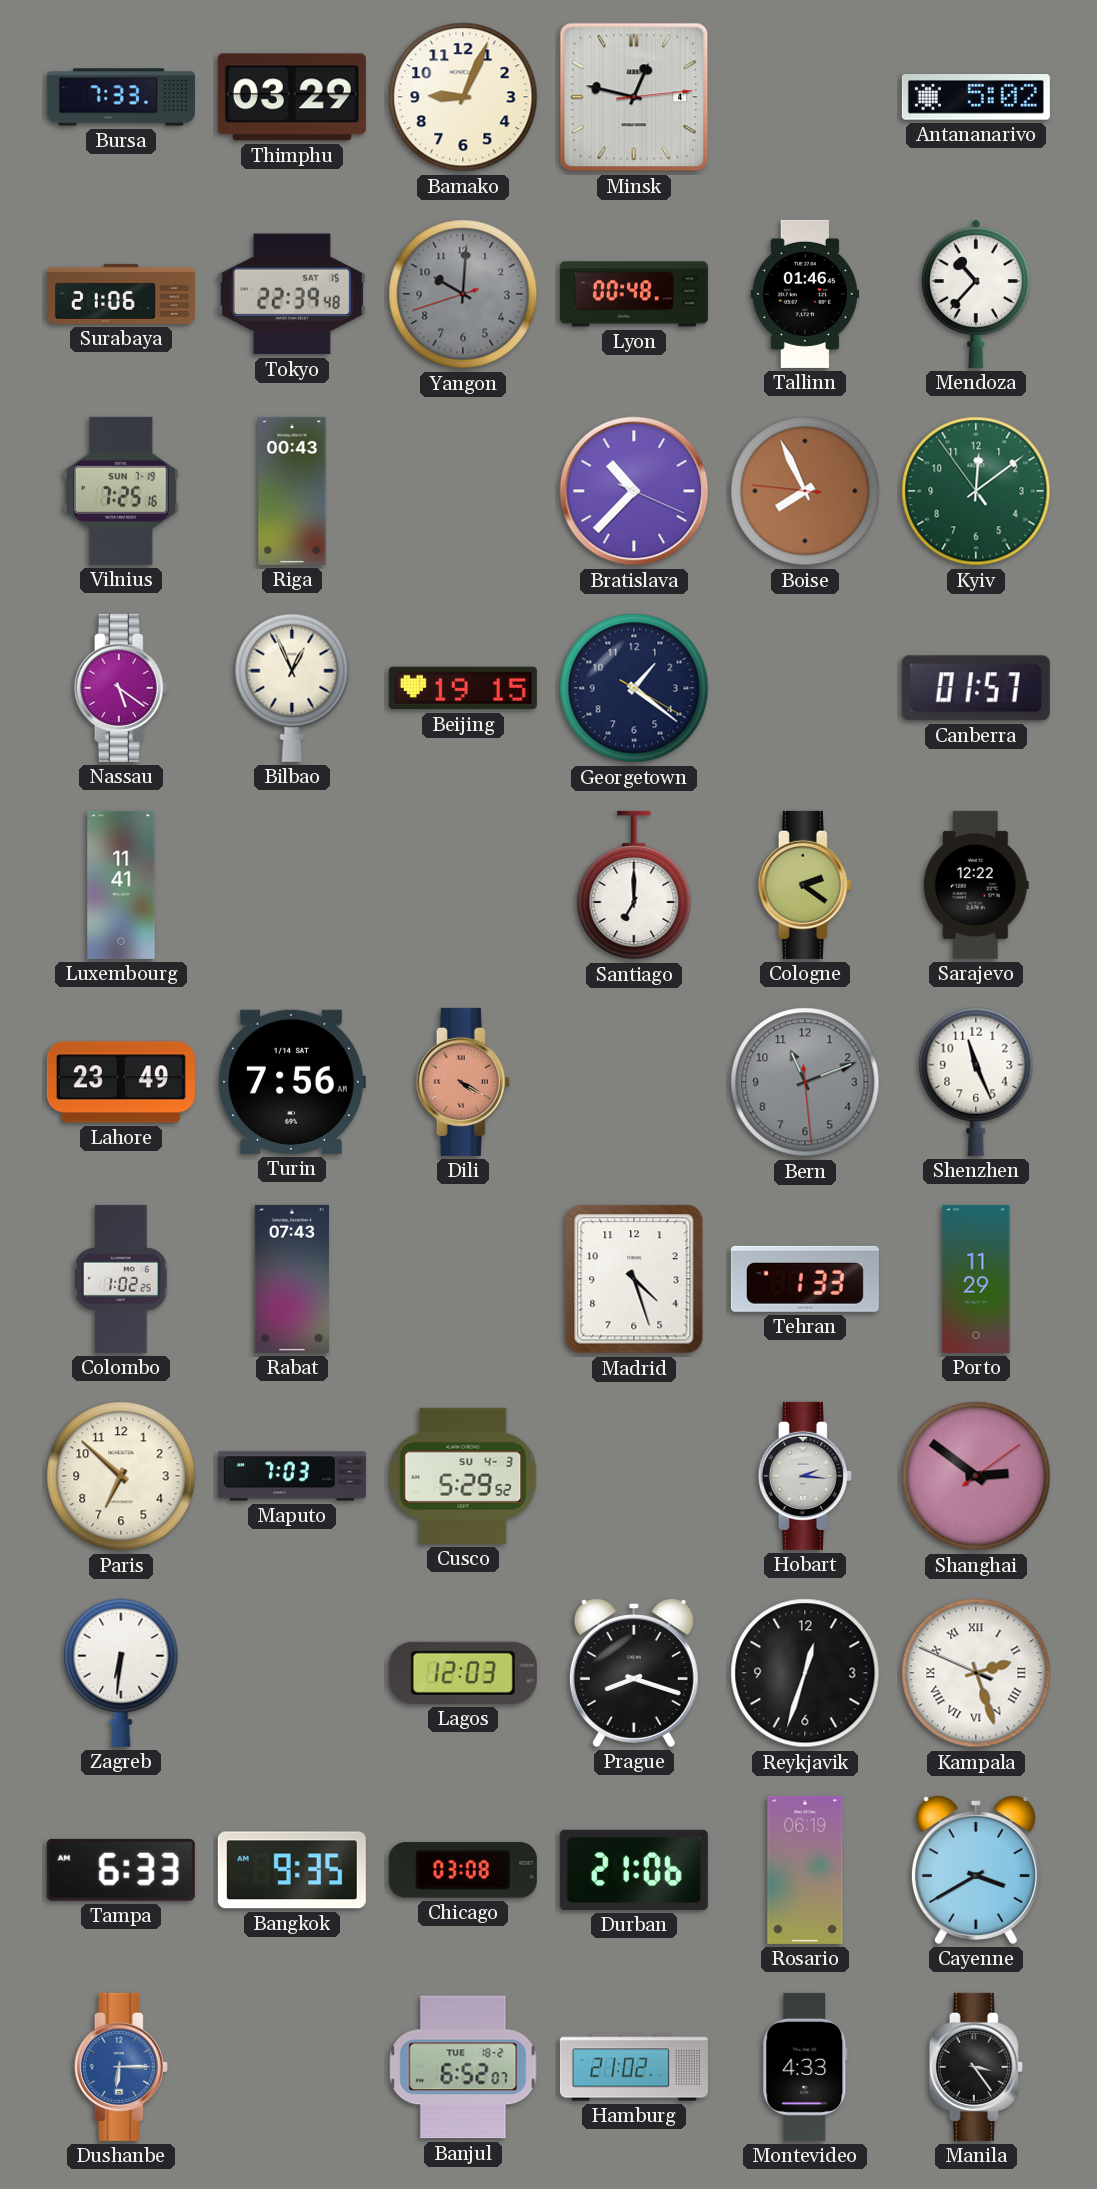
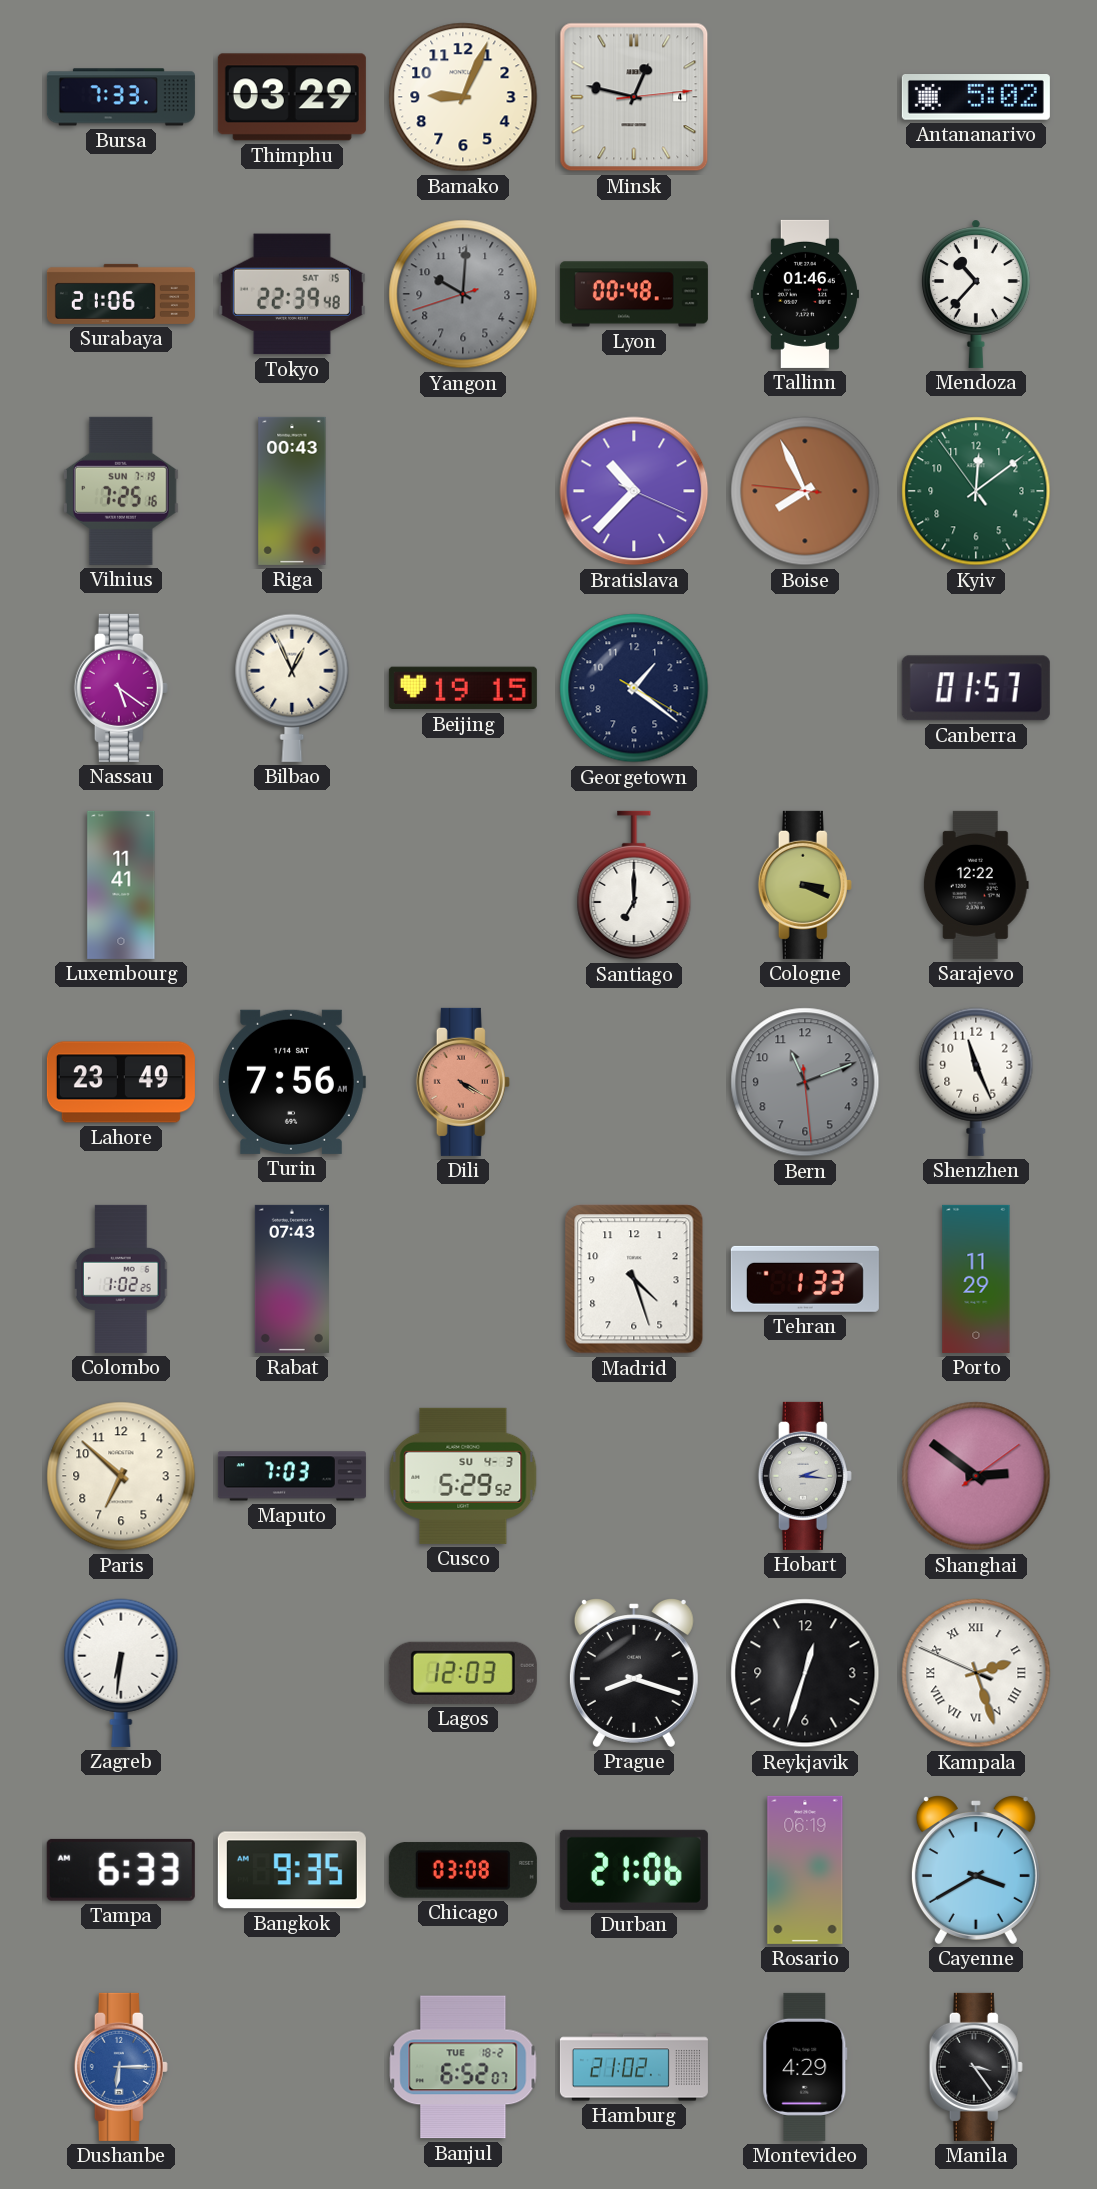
Cologne: 2:21 -> 3:19 (805, 885)
Montevideo: 4:33 -> 4:29 (805, 2067)
